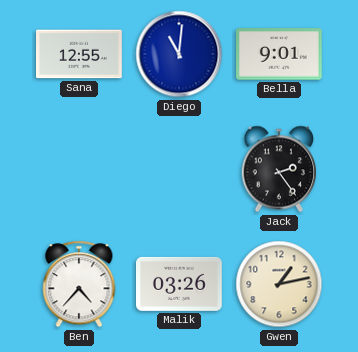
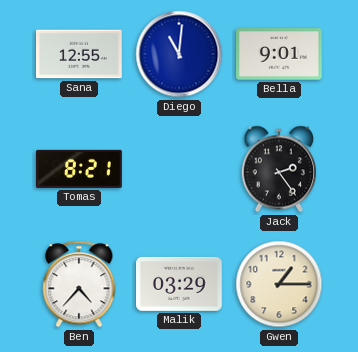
Tomas: none -> 8:21 (80, 169)
Malik: 03:26 -> 03:29 (180, 284)
Gwen: 1:13 -> 1:15 (279, 284)
